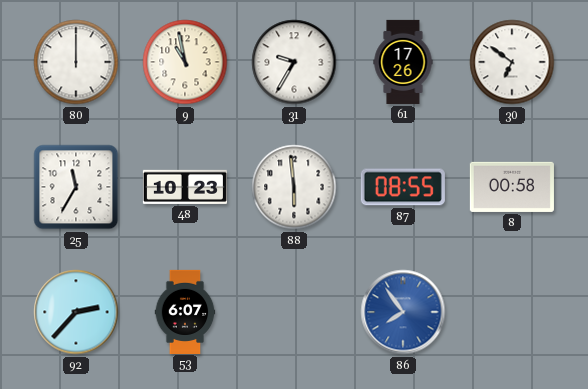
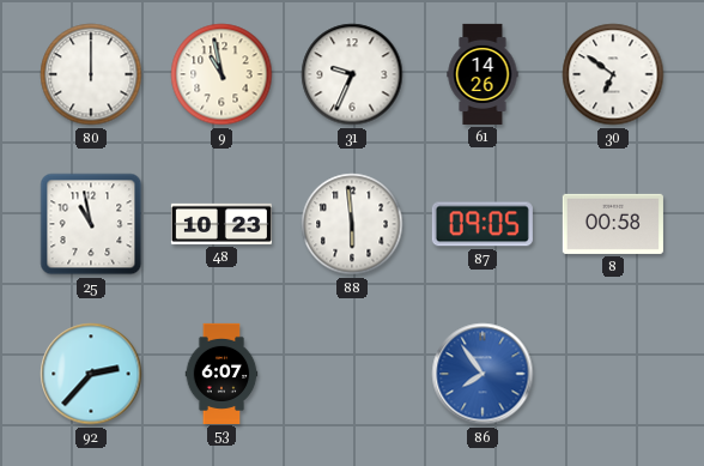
31: 9:35 -> 9:34 (352, 74)
61: 17:26 -> 14:26 (483, 74)
25: 11:35 -> 10:58 (91, 224)
87: 08:55 -> 09:05 (483, 224)
